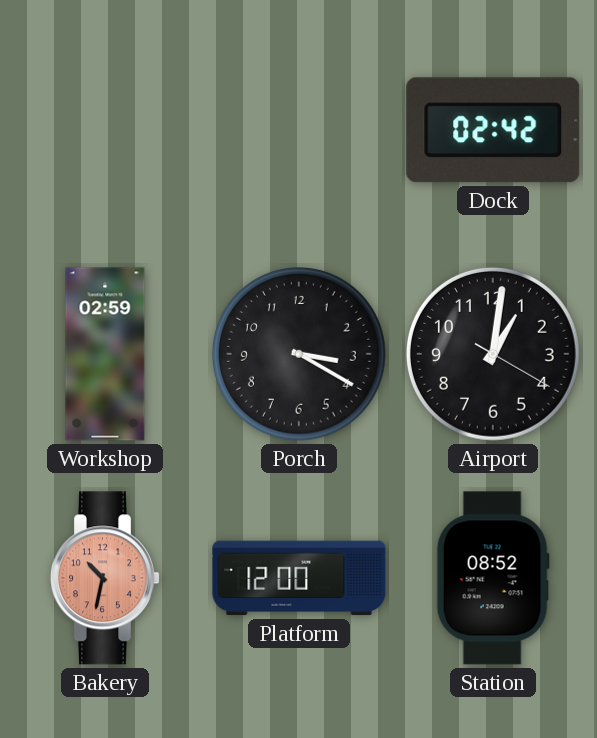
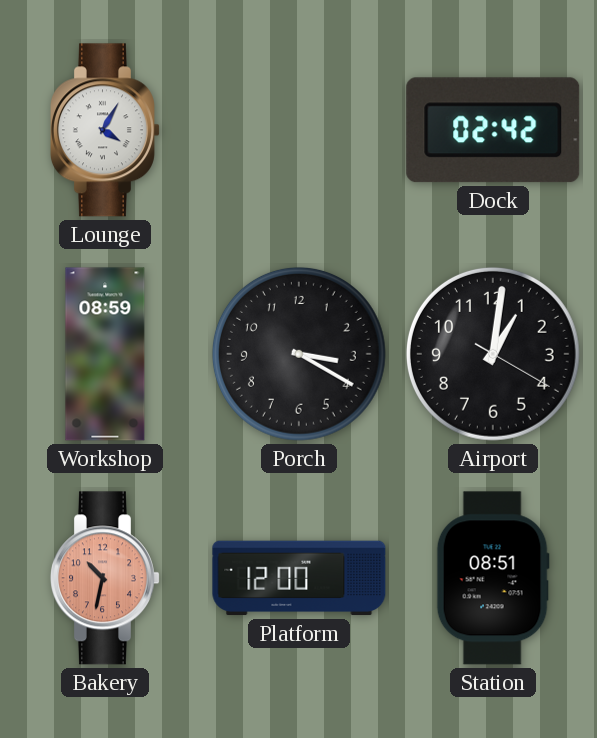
Lounge: none -> 4:05 (105, 130)
Workshop: 02:59 -> 08:59 (105, 354)
Station: 08:52 -> 08:51 (493, 578)
